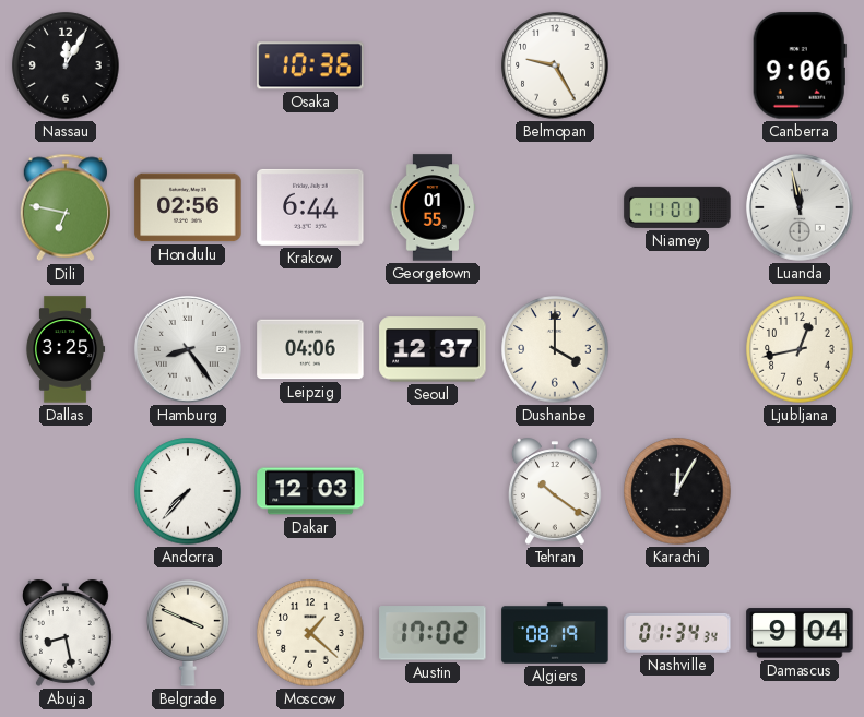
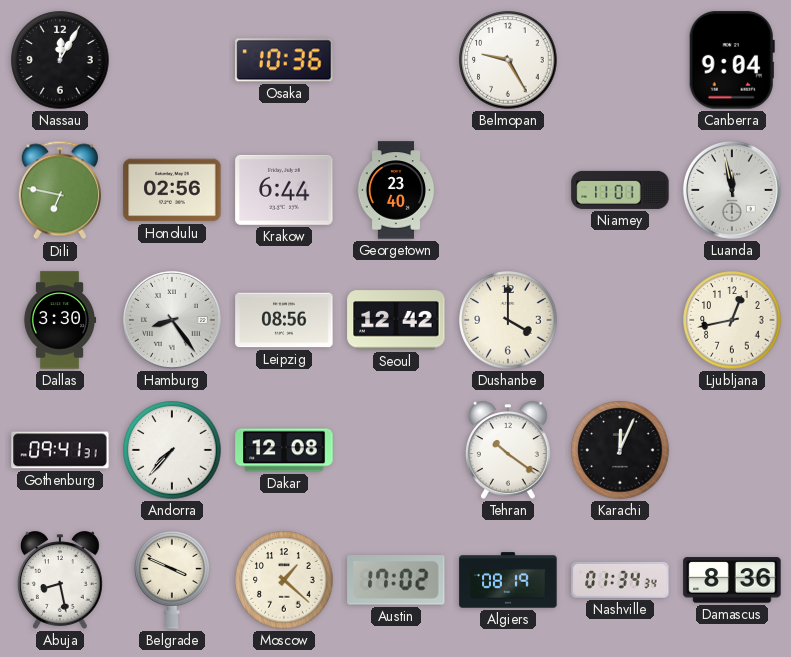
Canberra: 9:06 -> 9:04 (732, 60)
Georgetown: 01:55 -> 23:40 (396, 190)
Dallas: 3:25 -> 3:30 (60, 320)
Leipzig: 04:06 -> 08:56 (284, 320)
Seoul: 12:37 -> 12:42 (396, 320)
Gothenburg: none -> 09:41 (60, 450)
Dakar: 12:03 -> 12:08 (284, 450)
Karachi: 12:05 -> 12:04 (620, 450)
Damascus: 9:04 -> 8:36 (732, 580)
